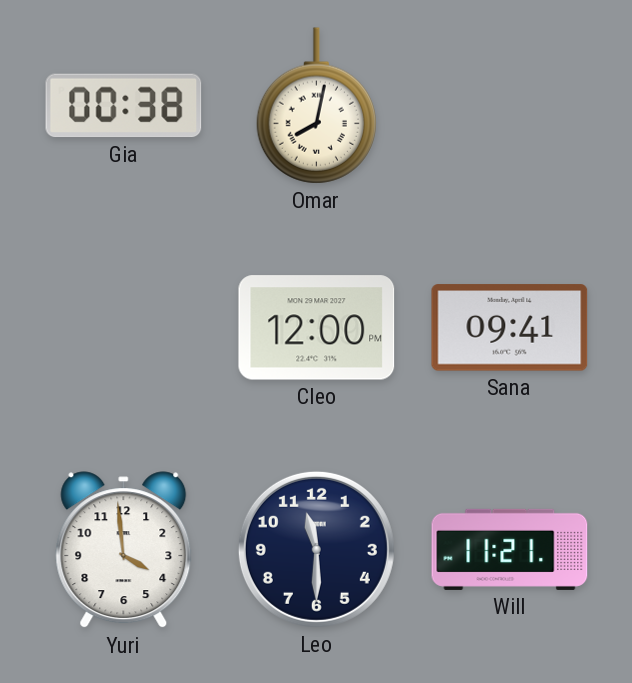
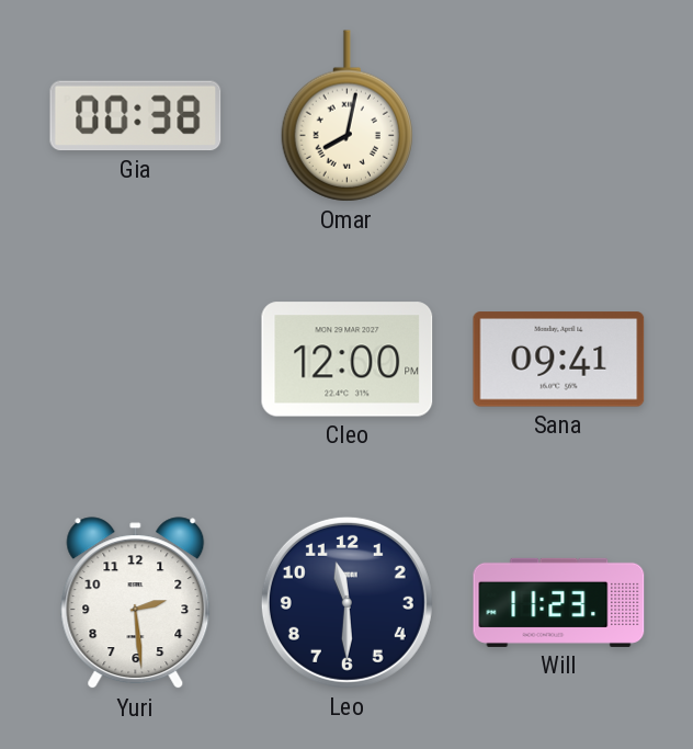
Yuri: 3:59 -> 2:29 (136, 603)
Will: 11:21 -> 11:23 (559, 602)
